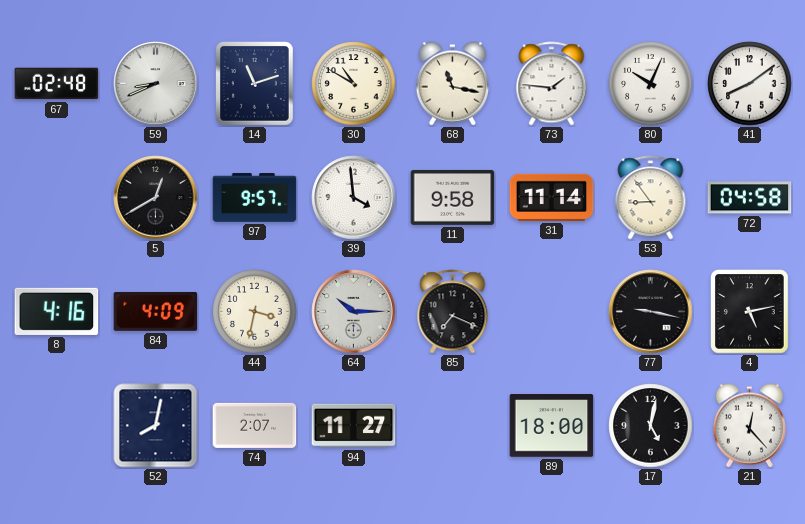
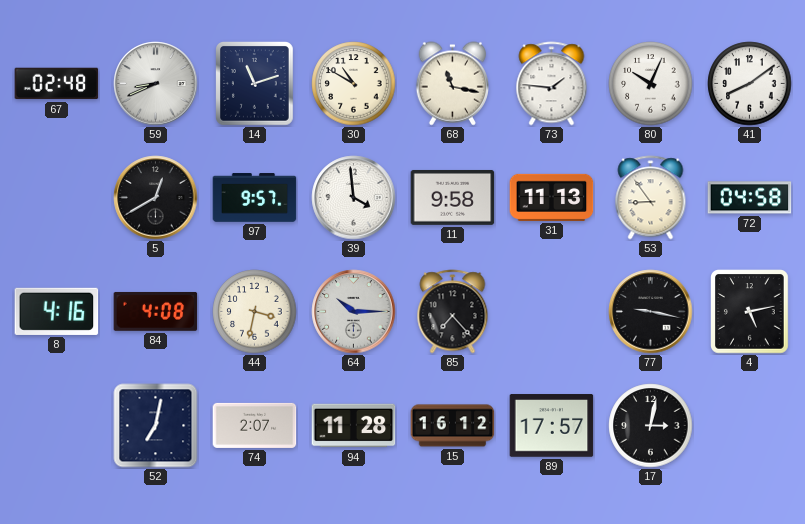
31: 11:14 -> 11:13 (552, 197)
84: 4:09 -> 4:08 (156, 311)
85: 7:19 -> 7:23 (453, 312)
52: 8:02 -> 7:02 (156, 426)
94: 11:27 -> 11:28 (354, 426)
15: none -> 16:12 (453, 426)
89: 18:00 -> 17:57 (552, 426)
17: 5:02 -> 3:02 (651, 426)
21: 12:23 -> none (749, 426)
